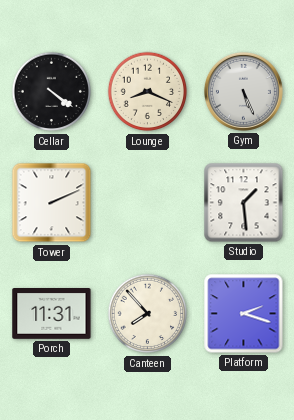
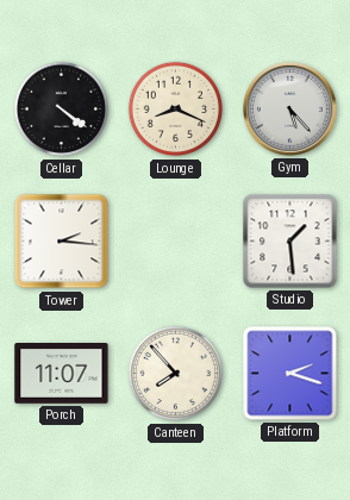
Gym: 5:26 -> 5:23 (289, 108)
Tower: 2:11 -> 2:16 (62, 242)
Porch: 11:31 -> 11:07 (62, 374)
